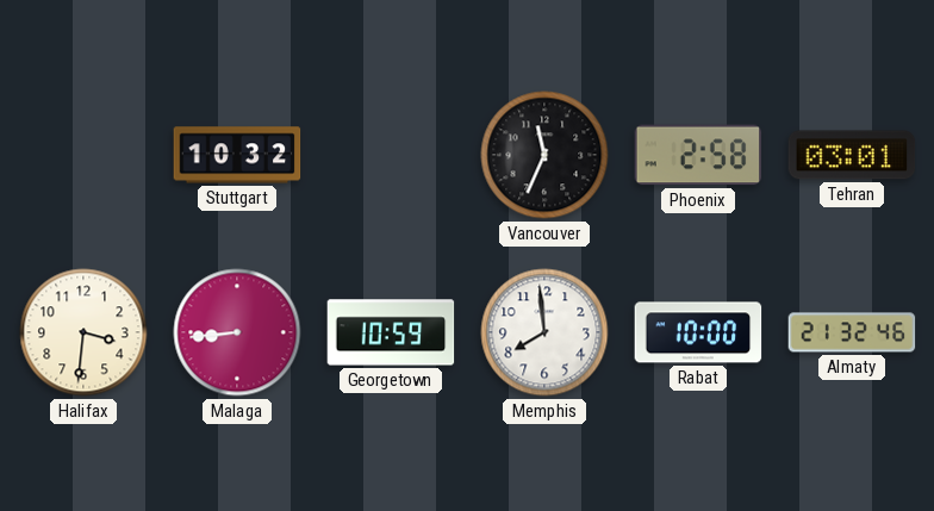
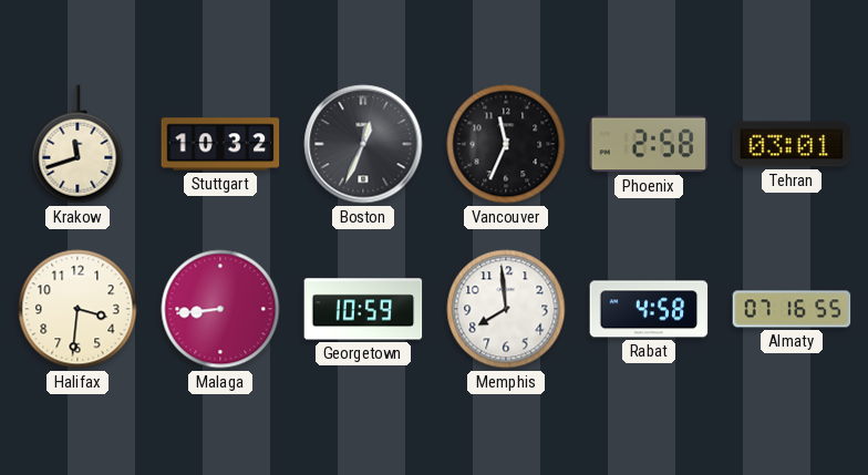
Krakow: none -> 11:42 (77, 144)
Boston: none -> 12:34 (363, 144)
Rabat: 10:00 -> 4:58 (649, 309)
Almaty: 21:32 -> 07:16 (792, 309)
